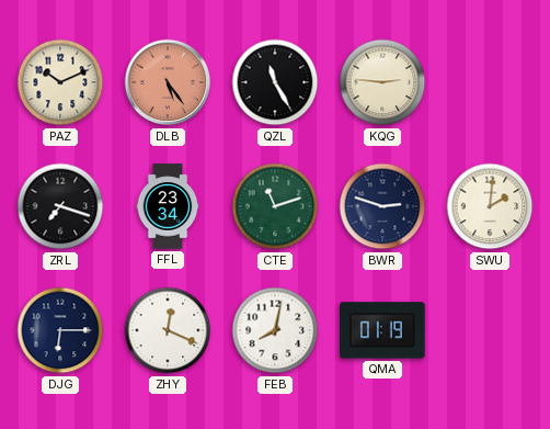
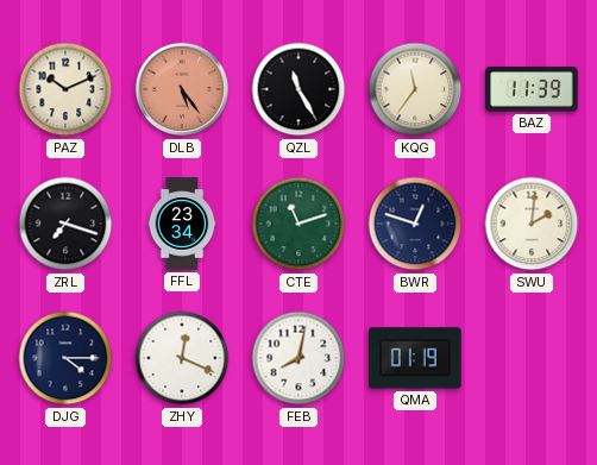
KQG: 2:46 -> 11:36 (415, 89)
BAZ: none -> 11:39 (532, 89)
BWR: 2:48 -> 12:48 (415, 224)
DJG: 6:15 -> 4:15 (65, 358)
